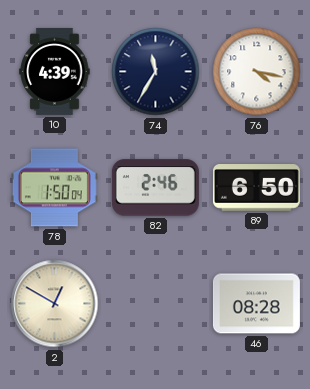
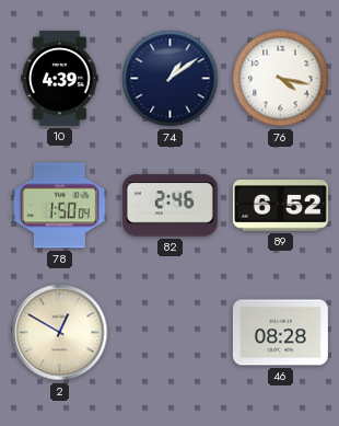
74: 11:35 -> 1:09 (171, 79)
89: 6:50 -> 6:52 (280, 206)
